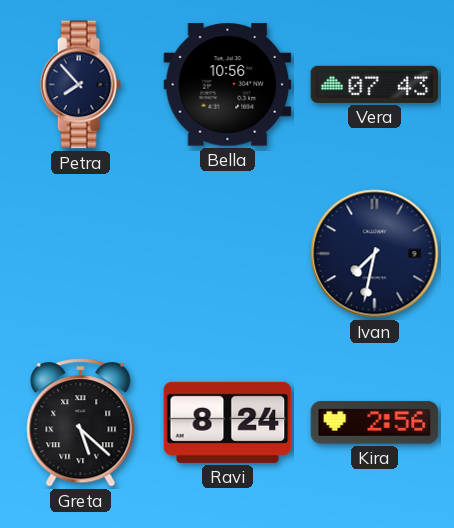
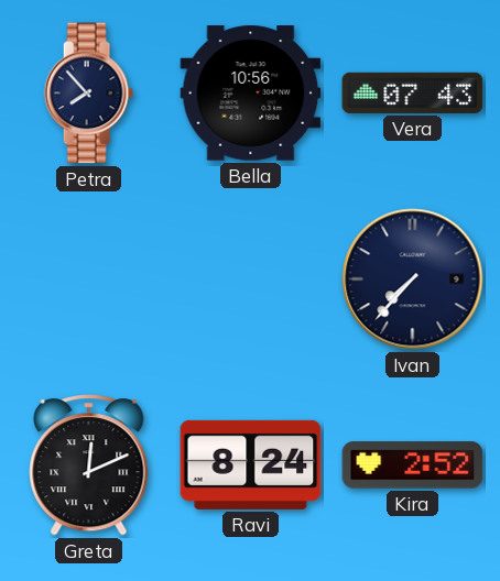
Ivan: 7:32 -> 7:37 (413, 279)
Greta: 5:22 -> 12:11 (89, 465)
Kira: 2:56 -> 2:52 (413, 465)
